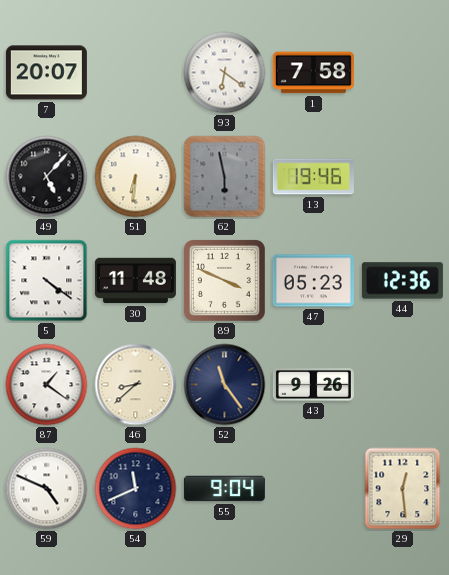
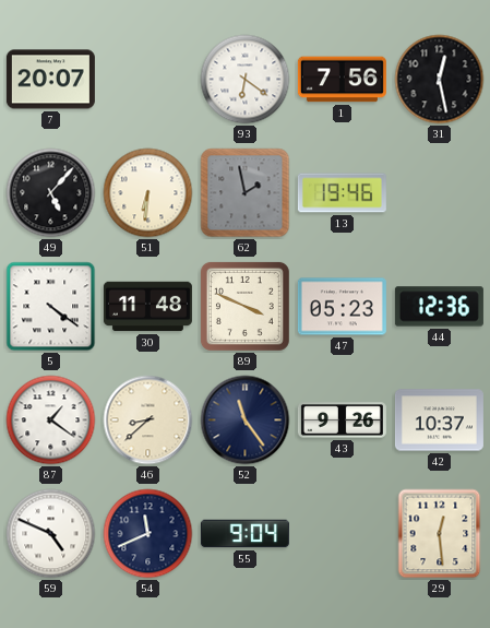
1: 7:58 -> 7:56 (342, 80)
31: none -> 12:28 (440, 80)
62: 5:58 -> 1:58 (246, 193)
42: none -> 10:37 (439, 420)
